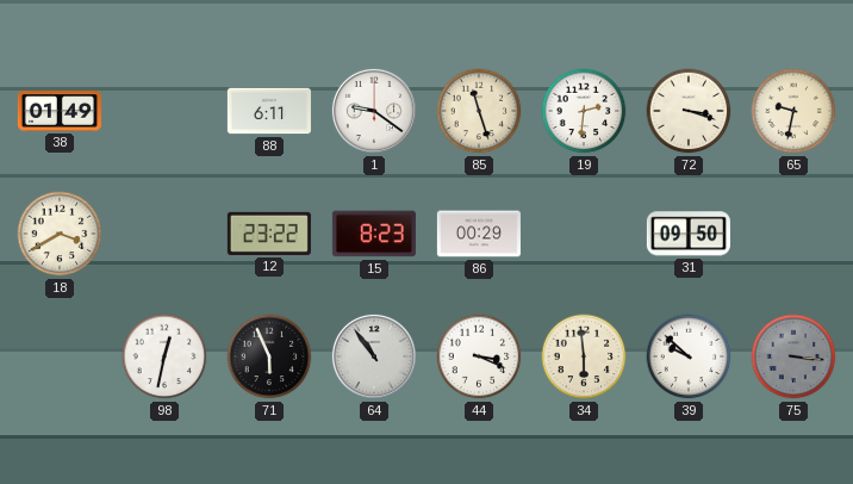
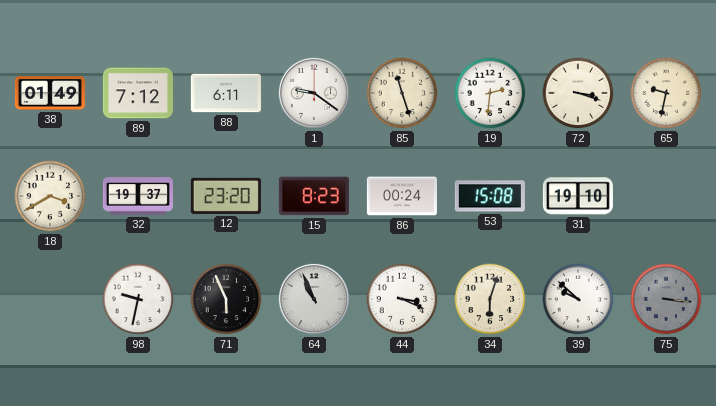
89: none -> 7:12 (138, 93)
32: none -> 19:37 (138, 196)
12: 23:22 -> 23:20 (226, 196)
86: 00:29 -> 00:24 (402, 196)
53: none -> 15:08 (490, 196)
31: 09:50 -> 19:10 (578, 196)
98: 12:32 -> 9:32 (138, 299)
64: 10:54 -> 10:56 (314, 299)
34: 5:59 -> 6:03 (490, 299)
